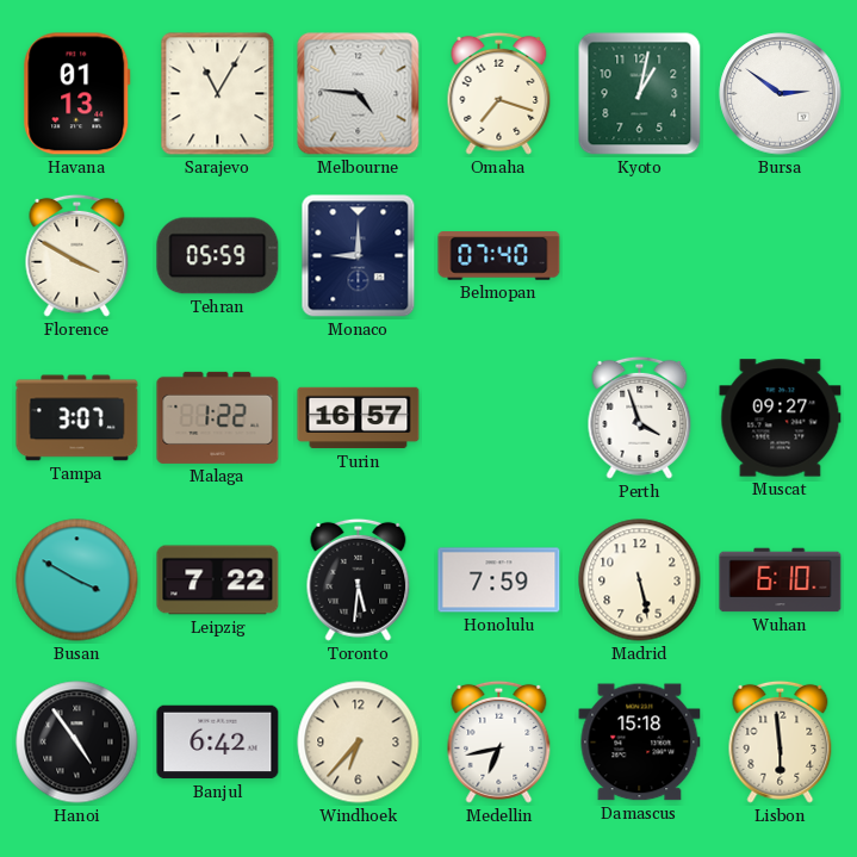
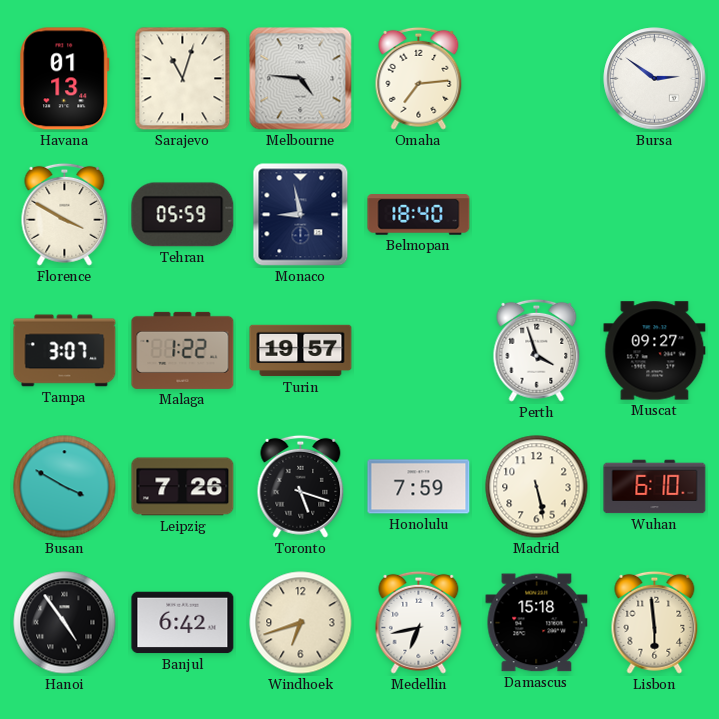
Sarajevo: 11:05 -> 11:03 (183, 79)
Omaha: 7:18 -> 7:14 (419, 78)
Kyoto: 1:02 -> none (640, 94)
Monaco: 9:00 -> 8:58 (301, 215)
Belmopan: 07:40 -> 18:40 (419, 215)
Turin: 16:57 -> 19:57 (301, 351)
Leipzig: 7:22 -> 7:26 (183, 487)
Toronto: 5:31 -> 5:18 (301, 486)
Windhoek: 6:37 -> 6:42 (301, 623)
